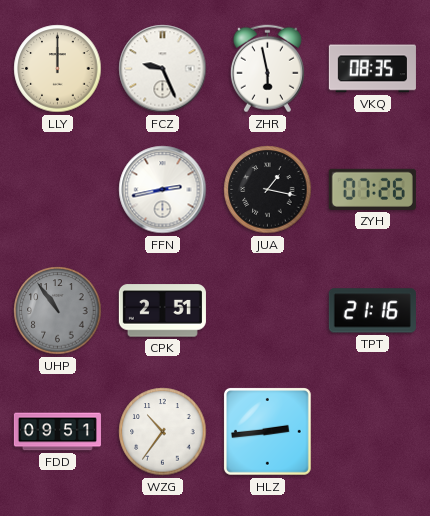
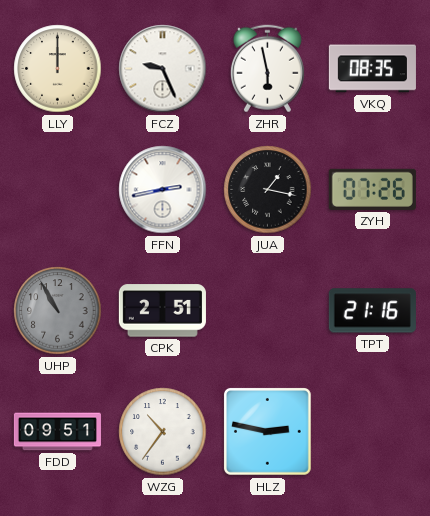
UHP: 10:54 -> 10:55 (58, 311)
HLZ: 2:44 -> 2:47 (268, 432)
